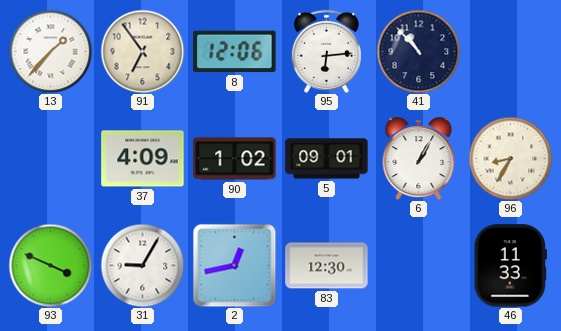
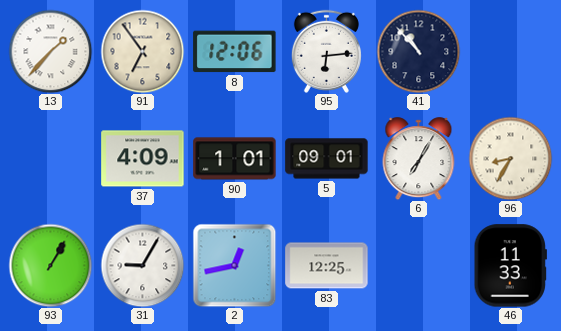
90: 1:02 -> 1:01 (235, 159)
6: 1:05 -> 7:05 (419, 159)
93: 3:49 -> 1:05 (50, 265)
83: 12:30 -> 12:25 (327, 266)
